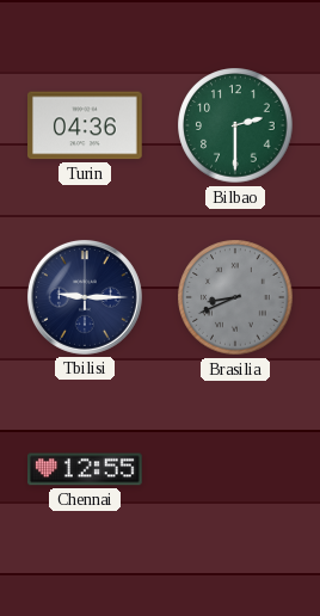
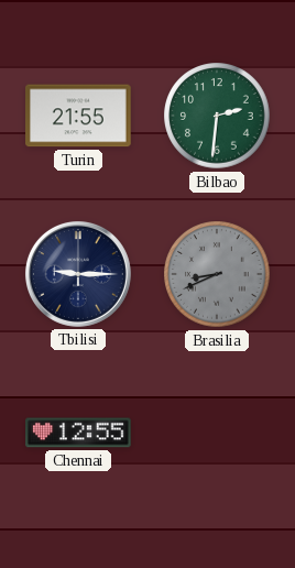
Turin: 04:36 -> 21:55 (79, 116)
Bilbao: 2:30 -> 2:31 (217, 116)
